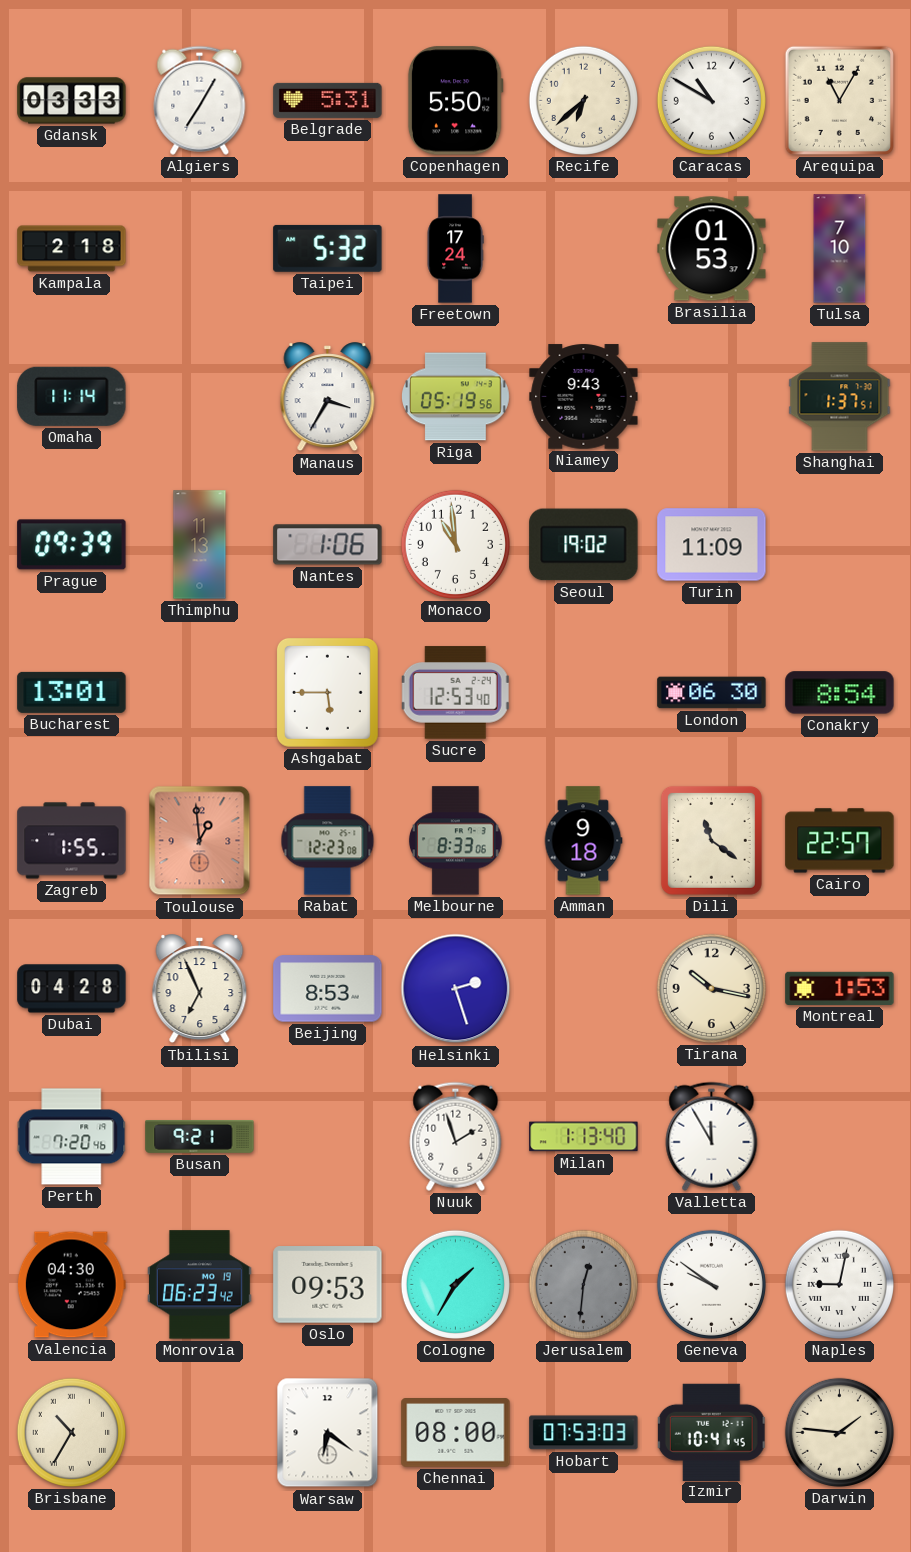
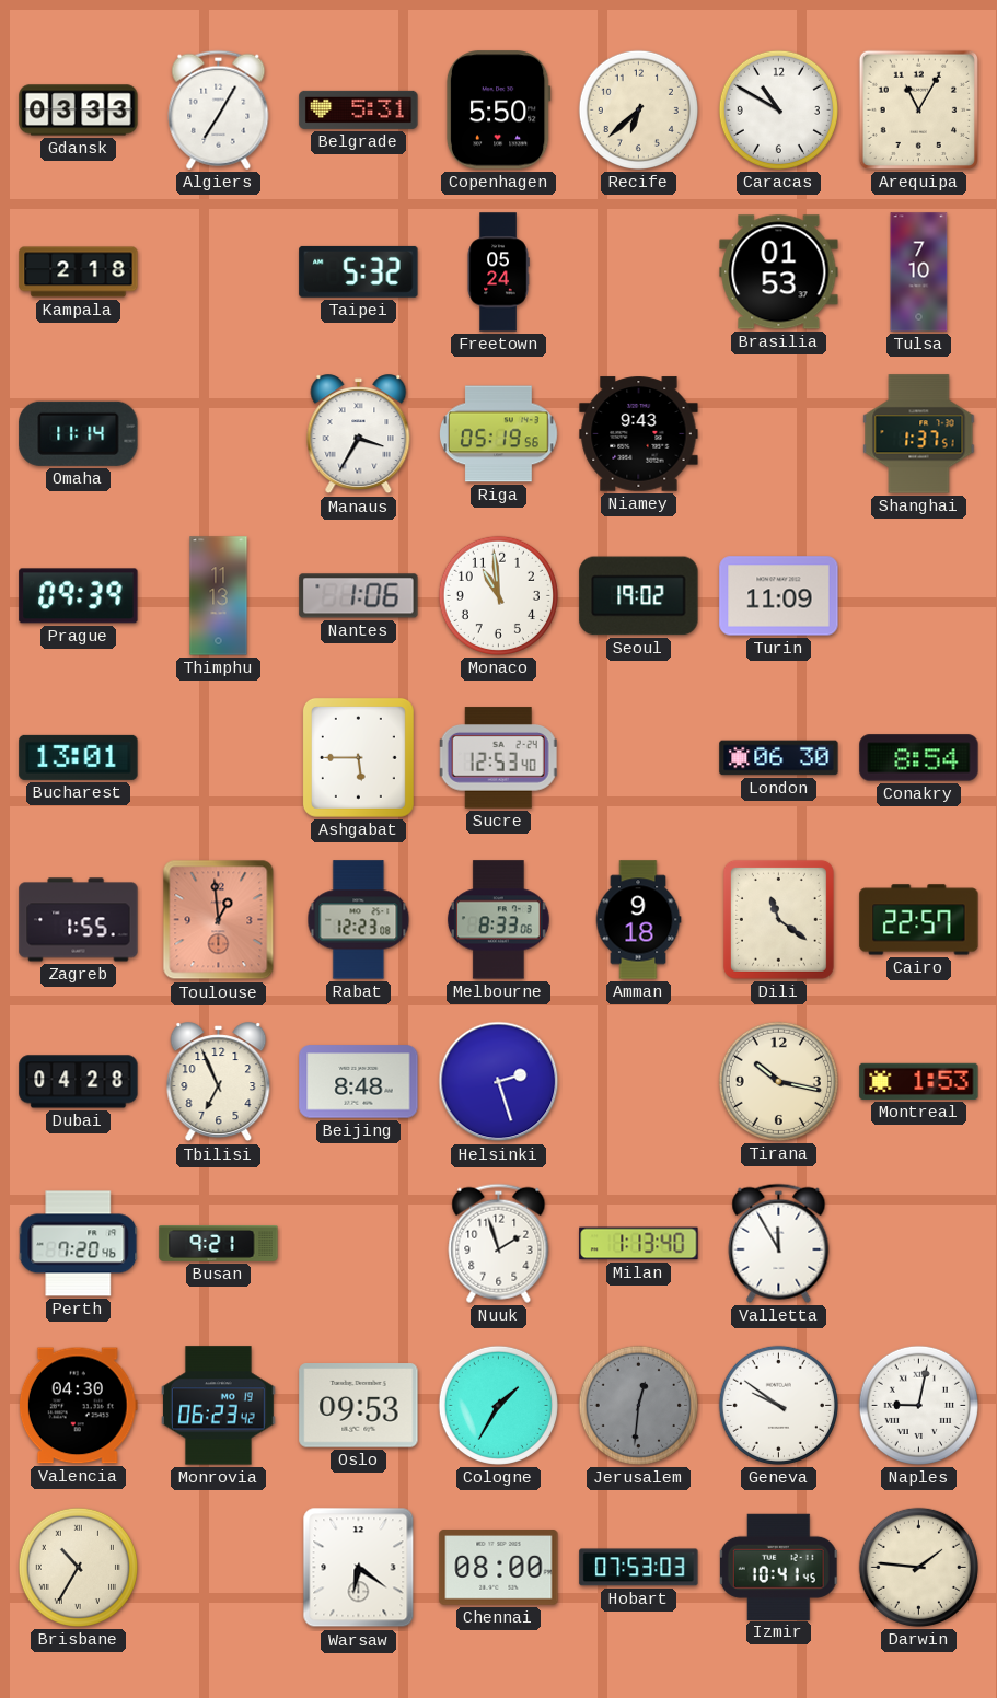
Freetown: 17:24 -> 05:24 (498, 272)
Beijing: 8:53 -> 8:48 (359, 1082)
